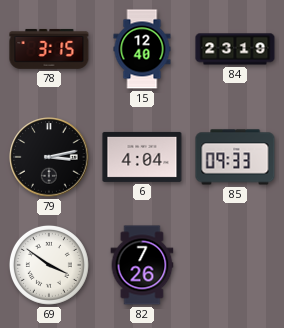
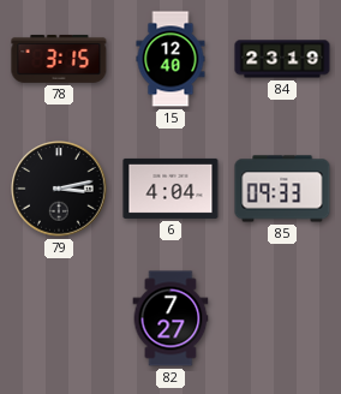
69: 3:51 -> none (49, 265)
82: 7:26 -> 7:27 (170, 318)
